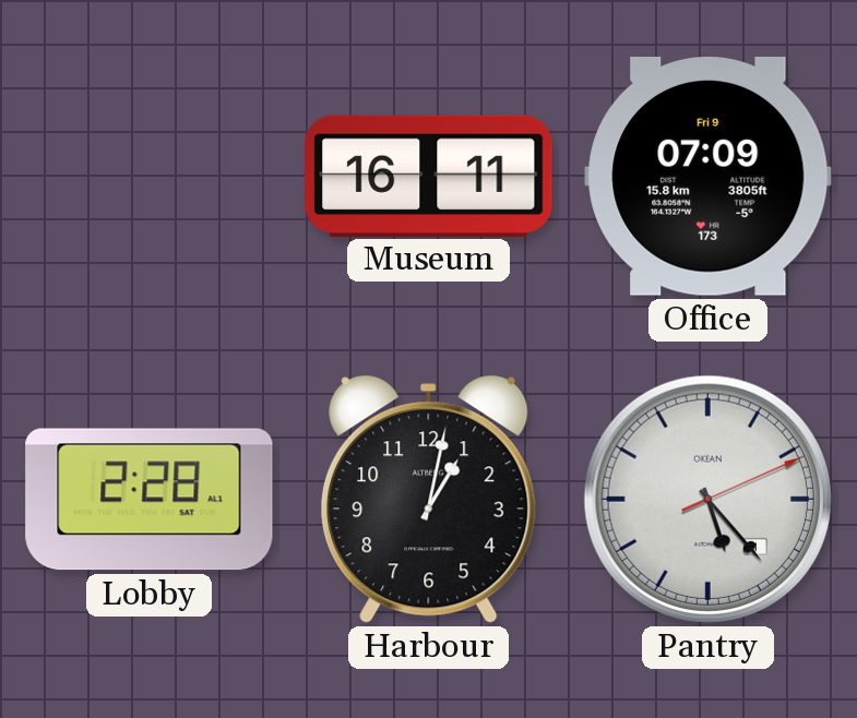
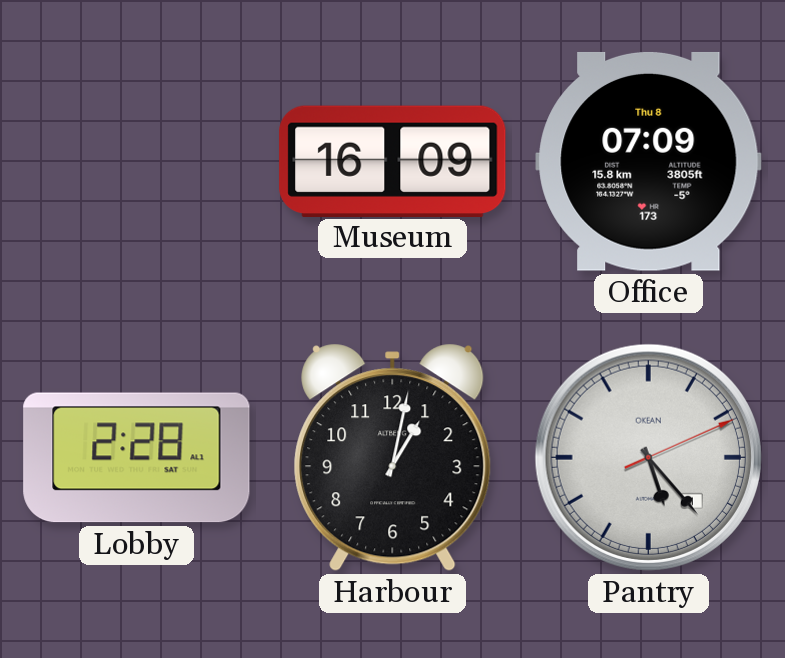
Museum: 16:11 -> 16:09 (393, 161)
Office date: Fri 9 -> Thu 8 (649, 161)
